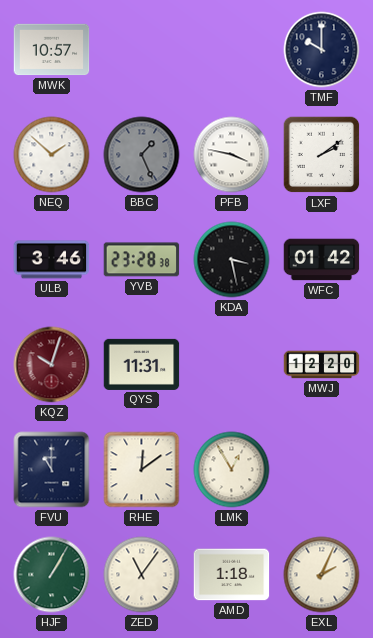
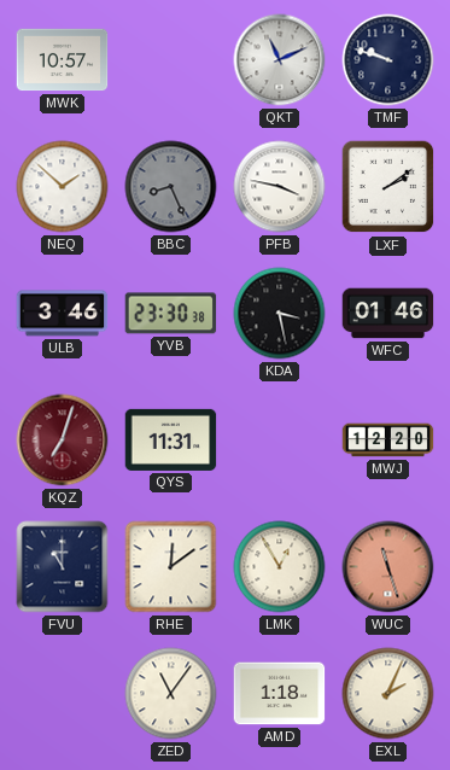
QKT: none -> 11:11 (280, 60)
TMF: 10:00 -> 9:48 (388, 60)
BBC: 1:26 -> 8:26 (171, 187)
YVB: 23:28 -> 23:30 (171, 314)
WFC: 01:42 -> 01:46 (388, 314)
KQZ: 10:03 -> 7:03 (63, 441)
WUC: none -> 11:27 (388, 567)
HJF: 1:05 -> none (52, 575)
